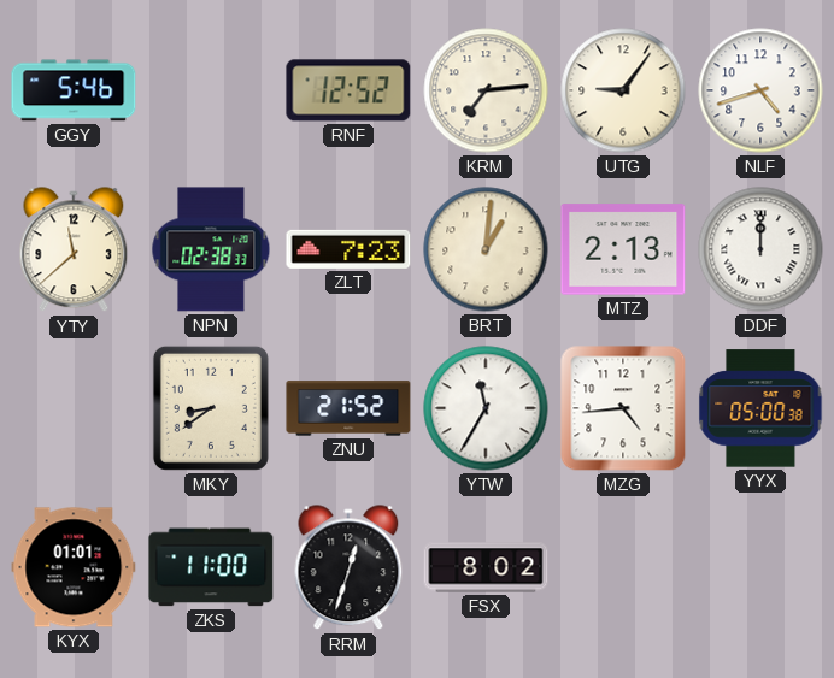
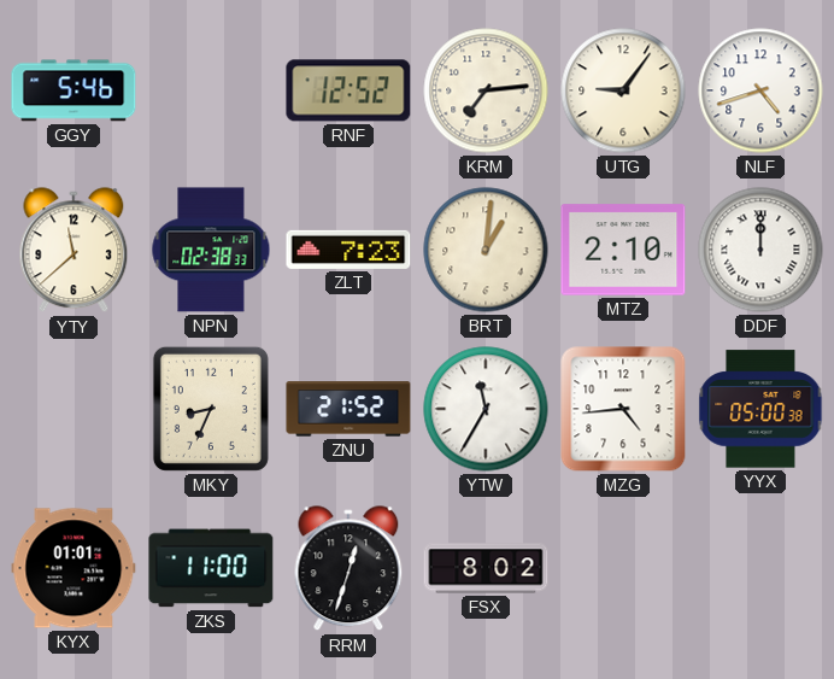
MTZ: 2:13 -> 2:10 (623, 250)
MKY: 8:39 -> 8:34 (211, 409)
